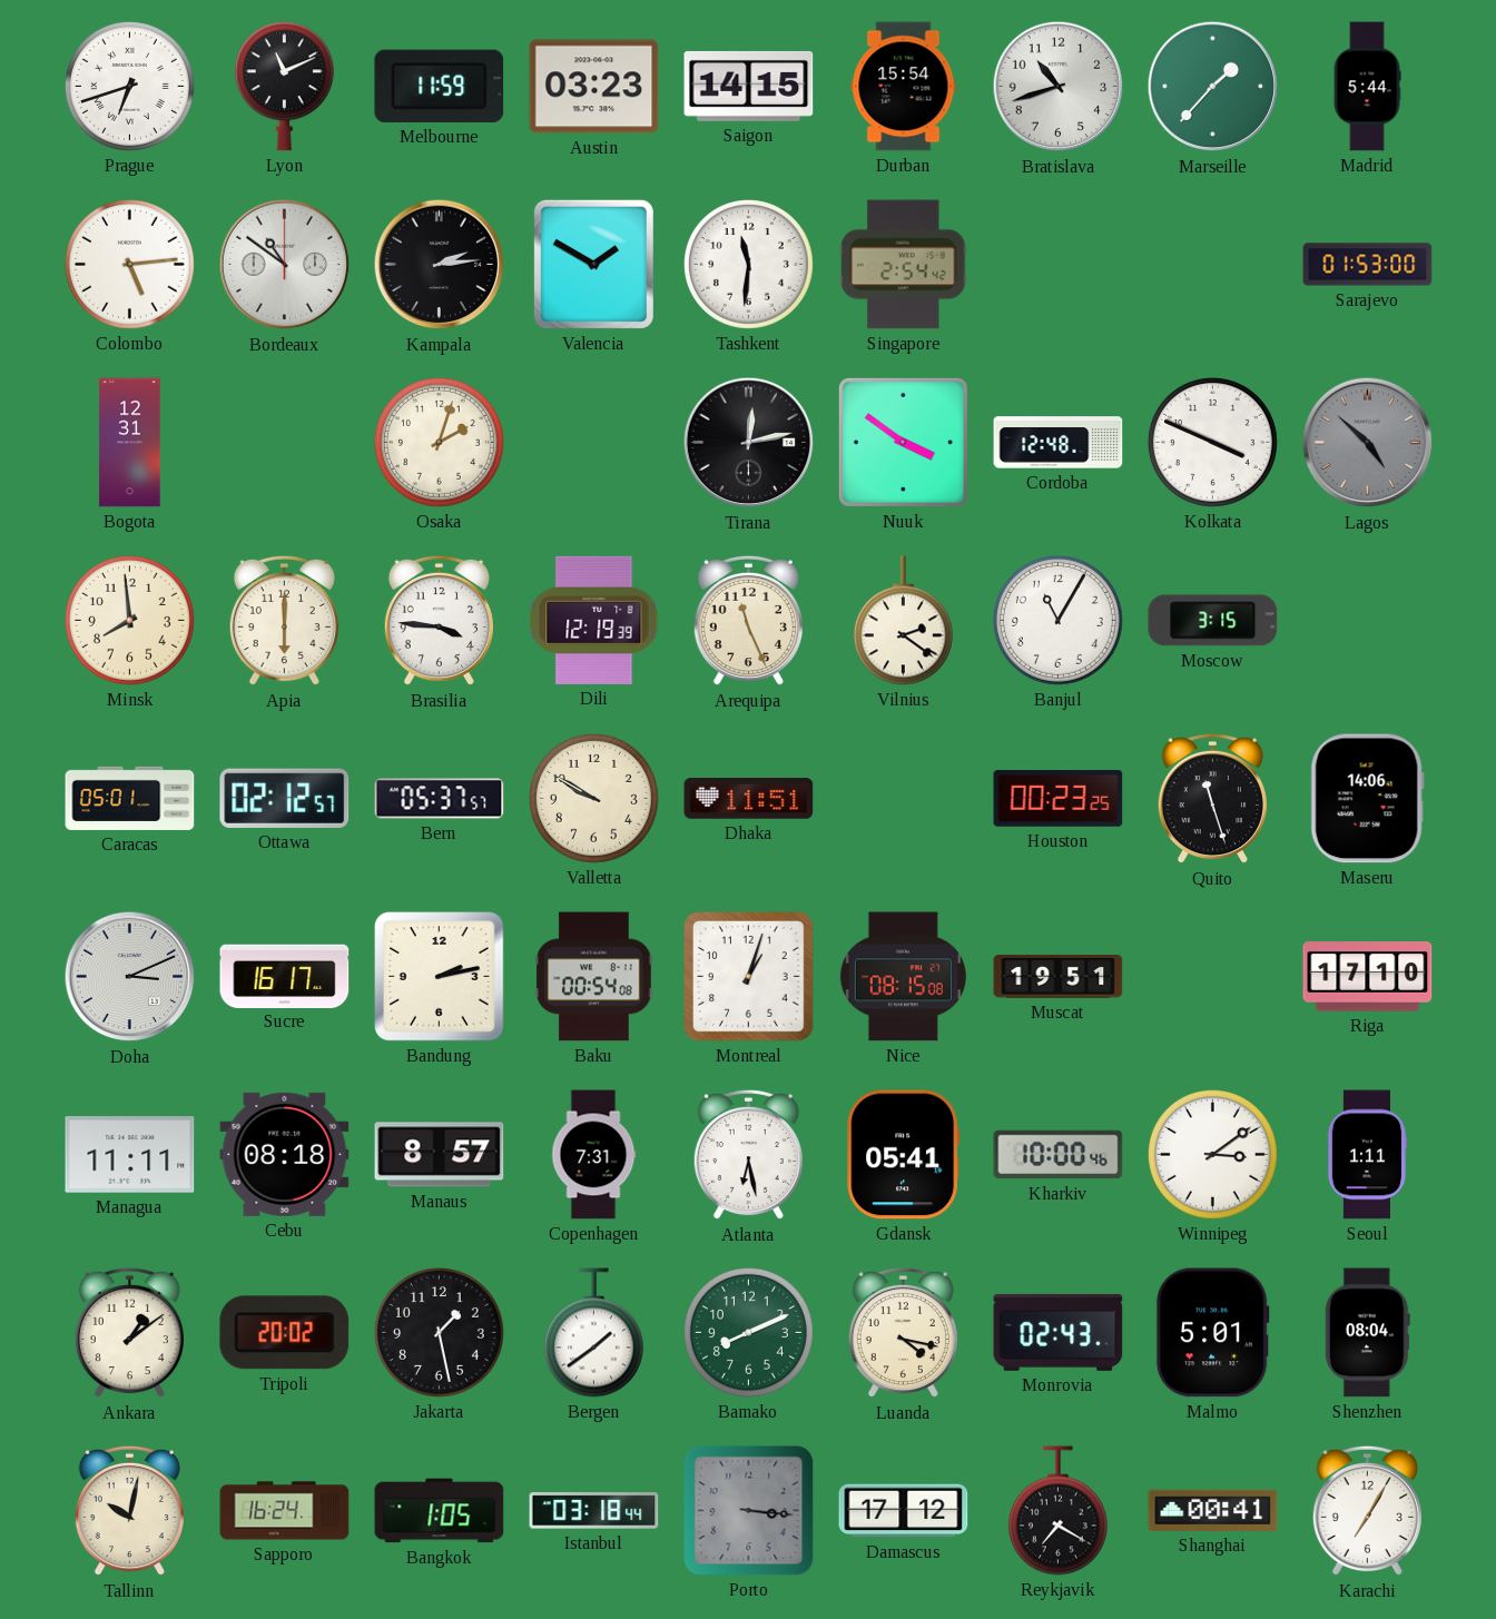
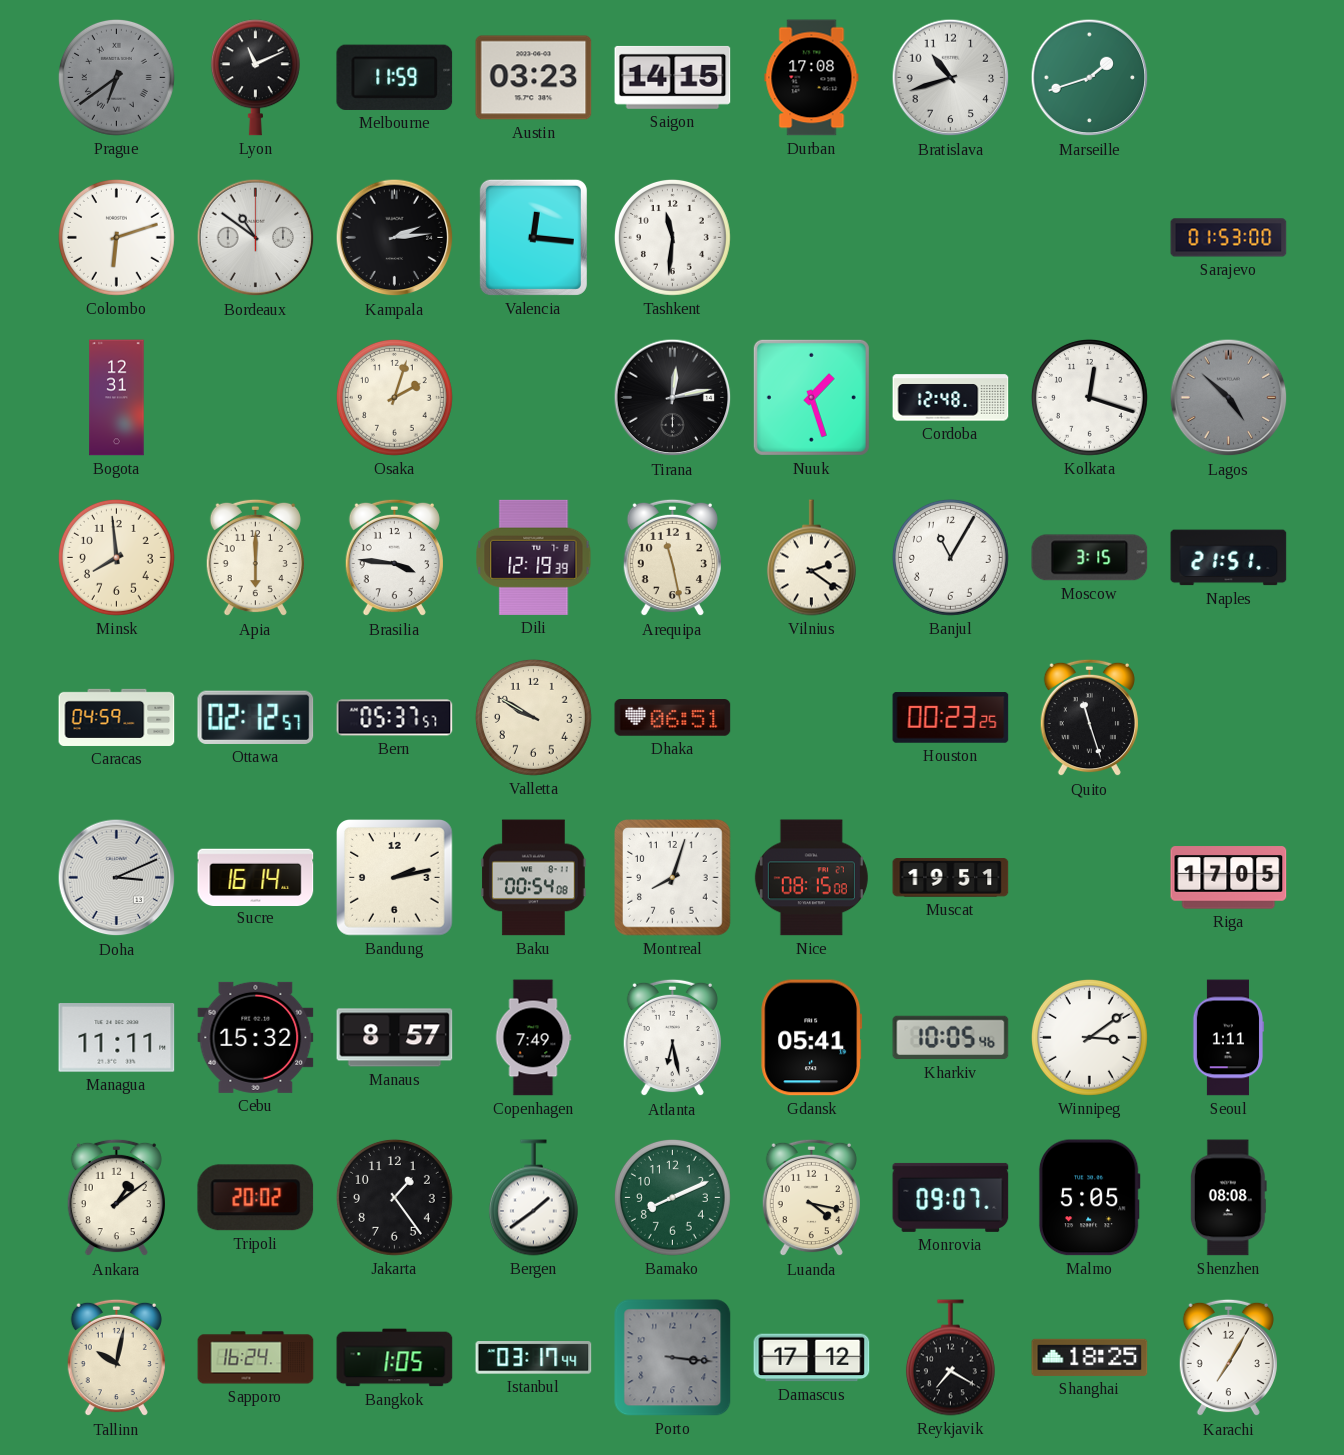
Prague: 6:42 -> 6:39 (116, 77)
Prague dial: white -> grey (116, 77)
Durban: 15:54 -> 17:08 (812, 78)
Marseille: 1:37 -> 1:42 (1090, 78)
Madrid: 5:44 -> none (1367, 87)
Colombo: 5:14 -> 6:12 (116, 237)
Valencia: 1:50 -> 12:16 (533, 237)
Singapore: 2:54 -> none (904, 265)
Nuuk: 3:51 -> 1:27 (811, 397)
Kolkata: 3:49 -> 12:18 (1089, 397)
Arequipa: 11:26 -> 11:28 (672, 558)
Naples: none -> 21:51 (1229, 558)
Caracas: 05:01 -> 04:59 (117, 717)
Dhaka: 11:51 -> 06:51 (673, 718)
Maseru: 14:06 -> none (1367, 799)
Sucre: 16:17 -> 16:14 (256, 877)
Montreal: 1:03 -> 8:03 (673, 878)
Riga: 17:10 -> 17:05 (1229, 878)
Cebu: 08:18 -> 15:32 (256, 1037)
Copenhagen: 7:31 -> 7:49 (533, 1038)
Kharkiv: 10:00 -> 10:05 (951, 1038)
Jakarta: 1:28 -> 1:24 (394, 1197)
Monrovia: 02:43 -> 09:07 (951, 1197)
Malmo: 5:01 -> 5:05 (1089, 1198)
Shenzhen: 08:04 -> 08:08 (1228, 1198)
Istanbul: 03:18 -> 03:17 (534, 1358)
Shanghai: 00:41 -> 18:25 (1090, 1357)
